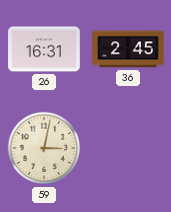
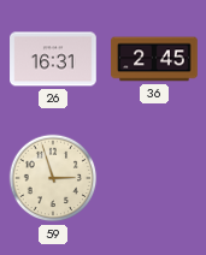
59: 3:02 -> 2:57 (53, 178)
